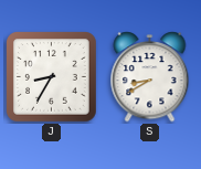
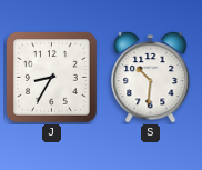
S: 8:40 -> 10:31 (151, 78)
